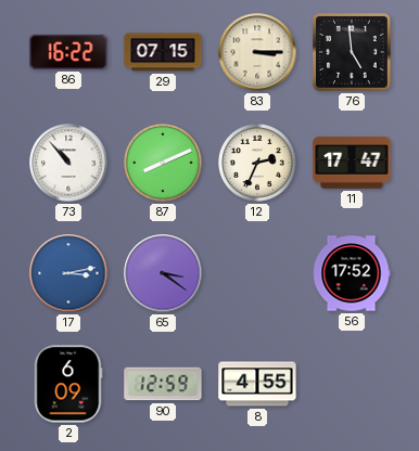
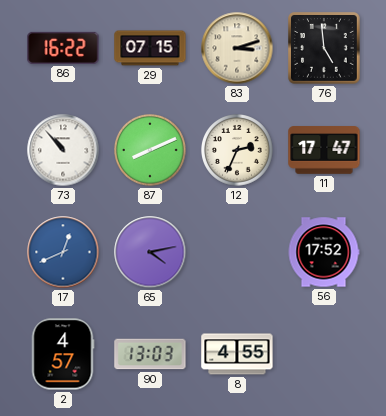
83: 3:15 -> 3:12 (237, 48)
17: 3:13 -> 12:41 (63, 252)
65: 3:21 -> 4:13 (150, 252)
2: 6:09 -> 4:57 (63, 354)
90: 12:59 -> 13:03 (150, 354)
